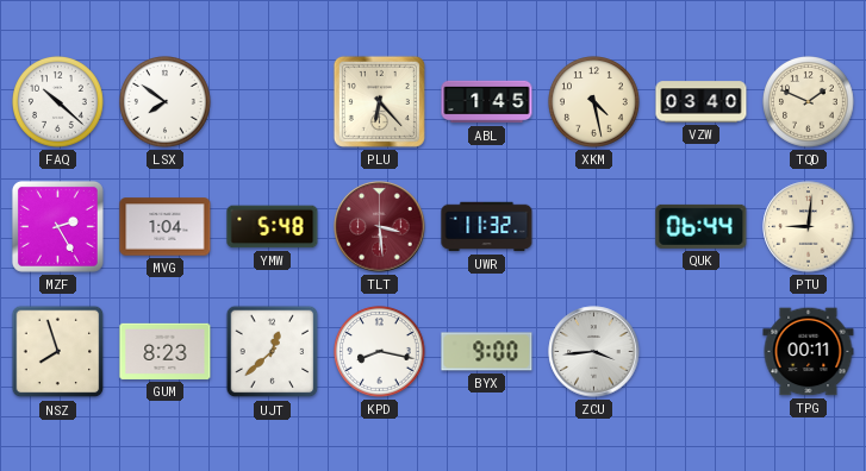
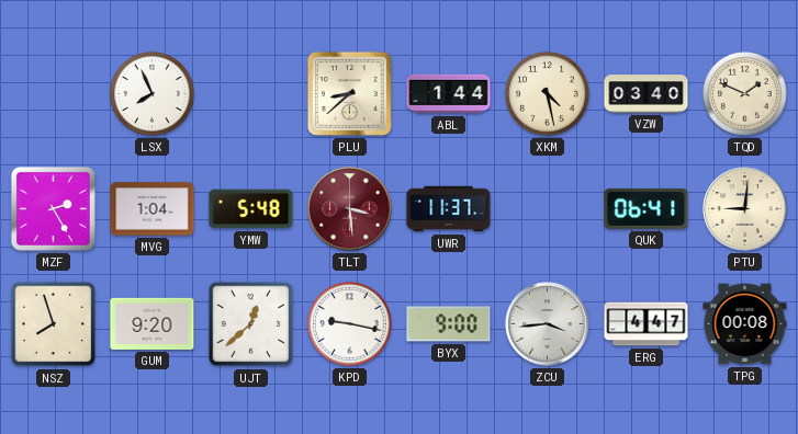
FAQ: 10:22 -> none (58, 102)
LSX: 7:51 -> 7:56 (153, 94)
PLU: 6:23 -> 8:38 (349, 93)
ABL: 1:45 -> 1:44 (449, 94)
UWR: 11:32 -> 11:37 (449, 209)
QUK: 06:44 -> 06:41 (647, 208)
GUM: 8:23 -> 9:20 (153, 323)
KPD: 8:17 -> 9:17 (350, 324)
ERG: none -> 4:47 (647, 324)
TPG: 00:11 -> 00:08 (745, 324)
